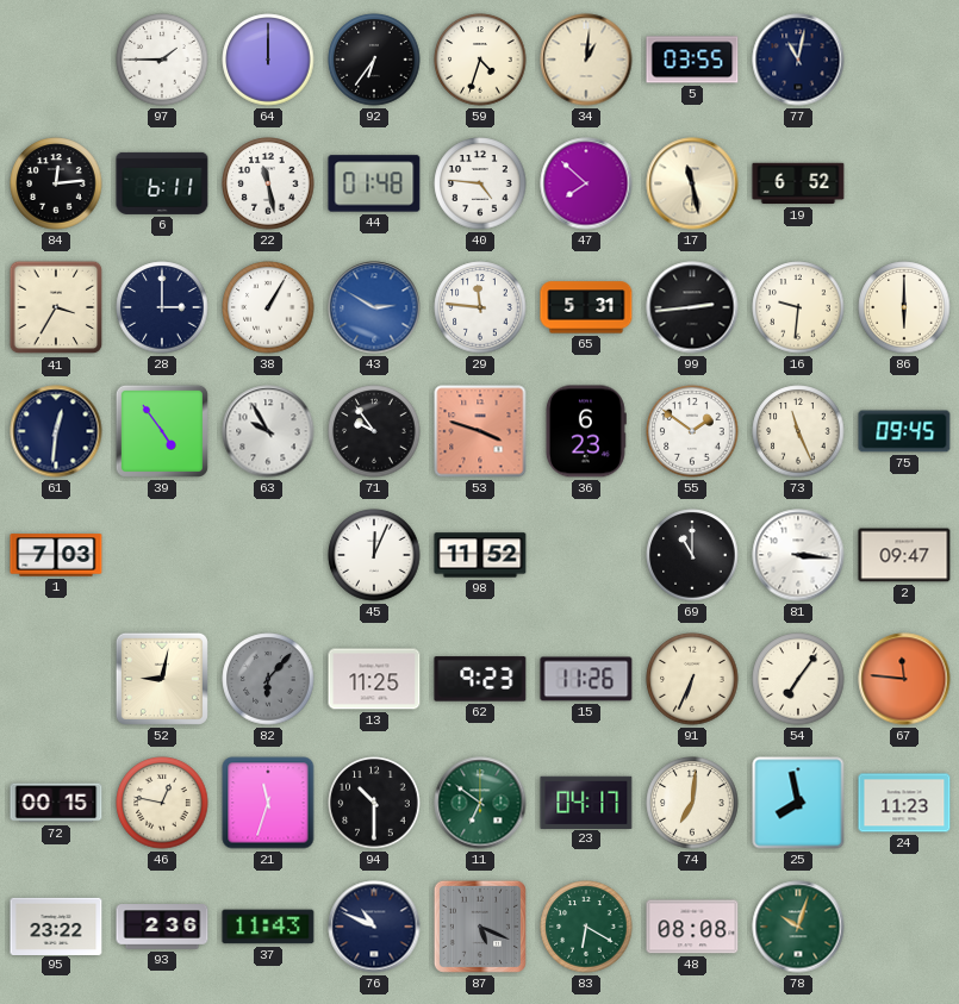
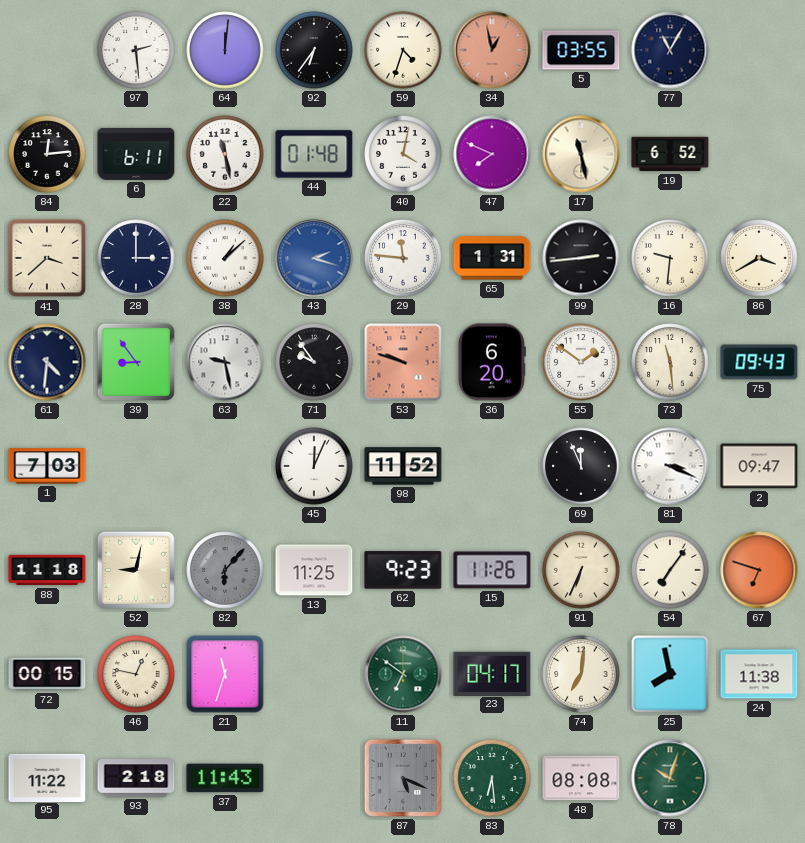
97: 1:45 -> 2:29 (136, 50)
64: 12:00 -> 12:01 (225, 50)
34: 1:01 -> 12:58 (492, 50)
34 dial: cream -> salmon (492, 50)
77: 11:02 -> 11:05 (670, 50)
40: 4:46 -> 4:02 (403, 154)
47: 7:52 -> 7:49 (492, 154)
41: 3:35 -> 3:38 (47, 258)
38: 1:05 -> 1:08 (225, 258)
43: 2:50 -> 2:18 (314, 258)
65: 5:31 -> 1:31 (492, 258)
86: 6:00 -> 3:40 (759, 258)
61: 12:31 -> 4:31 (47, 362)
39: 4:54 -> 8:54 (136, 362)
63: 9:55 -> 9:28 (225, 362)
53: 3:48 -> 9:48 (403, 362)
36: 6:23 -> 6:20 (491, 362)
73: 11:26 -> 11:29 (670, 362)
75: 09:45 -> 09:43 (759, 362)
69: 11:00 -> 11:56 (581, 466)
81: 3:16 -> 3:19 (670, 466)
88: none -> 11:18 (47, 570)
67: 11:46 -> 6:48 (759, 570)
94: 10:30 -> none (374, 803)
24: 11:23 -> 11:38 (759, 674)
95: 23:22 -> 11:22 (47, 777)
93: 2:36 -> 2:18 (136, 778)
76: 10:49 -> none (374, 927)
83: 6:20 -> 6:29 (492, 778)
